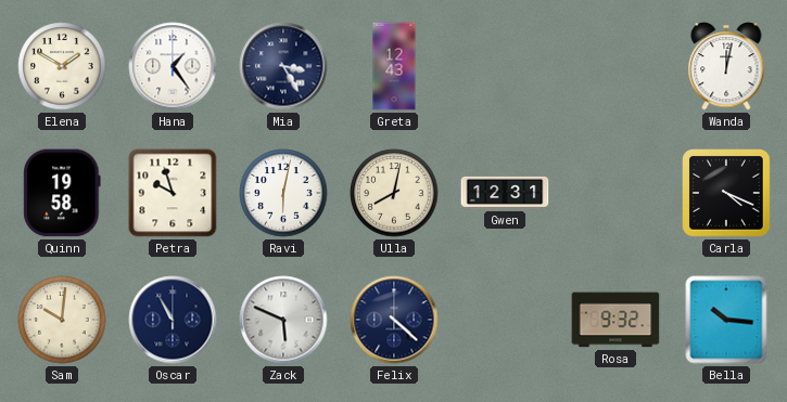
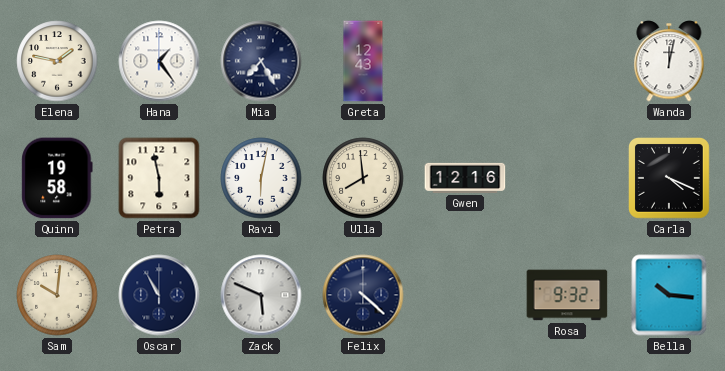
Elena: 1:50 -> 1:47 (57, 61)
Mia: 3:25 -> 7:25 (261, 61)
Petra: 9:57 -> 5:58 (159, 178)
Ulla: 8:02 -> 7:59 (363, 178)
Gwen: 12:31 -> 12:16 (465, 178)
